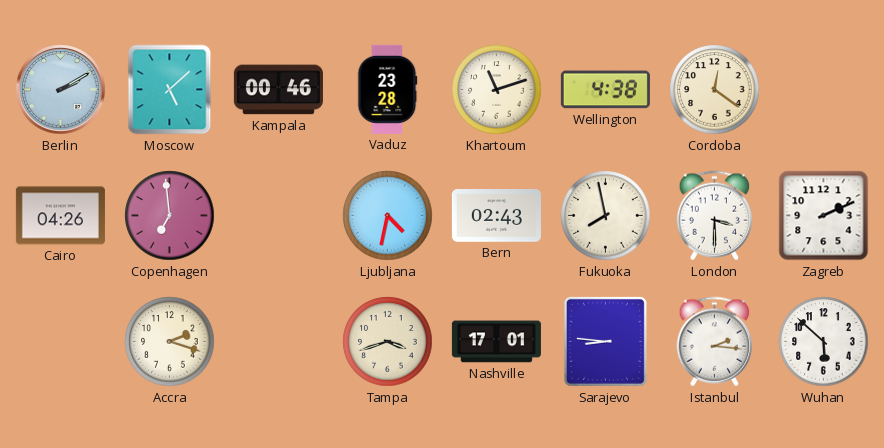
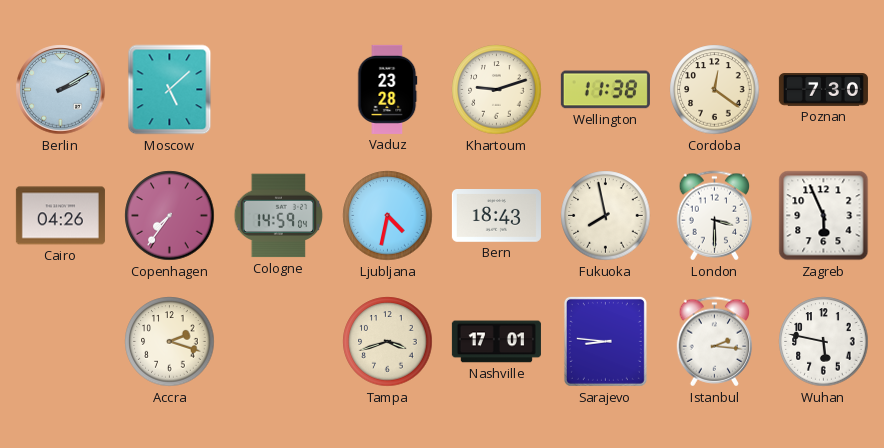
Kampala: 00:46 -> none (278, 90)
Khartoum: 11:12 -> 9:12 (497, 90)
Wellington: 4:38 -> 11:38 (605, 90)
Poznan: none -> 7:30 (823, 90)
Copenhagen: 6:59 -> 7:36 (170, 216)
Cologne: none -> 14:59 (279, 216)
Bern: 02:43 -> 18:43 (496, 216)
Zagreb: 2:11 -> 5:56 (824, 216)
Wuhan: 5:52 -> 5:47 (824, 342)
